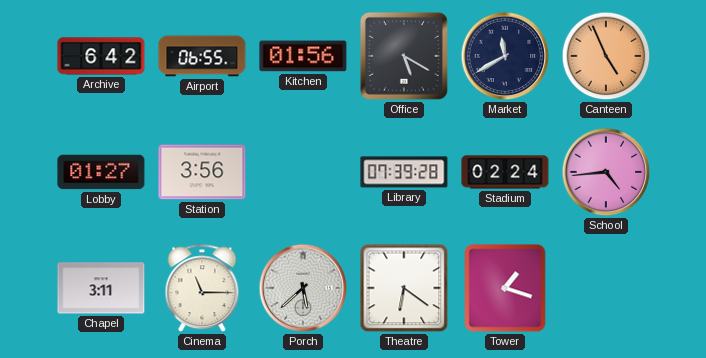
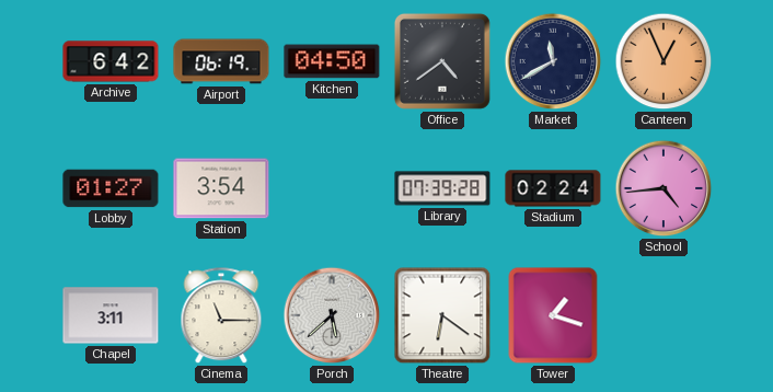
Airport: 06:55 -> 06:19 (221, 61)
Kitchen: 01:56 -> 04:50 (332, 61)
Office: 5:20 -> 4:39 (442, 61)
Canteen: 4:56 -> 12:56 (664, 61)
Station: 3:56 -> 3:54 (221, 188)
